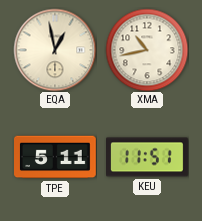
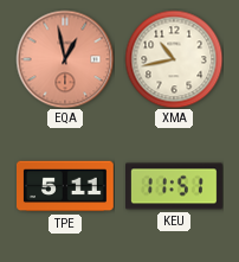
EQA dial: cream -> salmon (65, 59)
